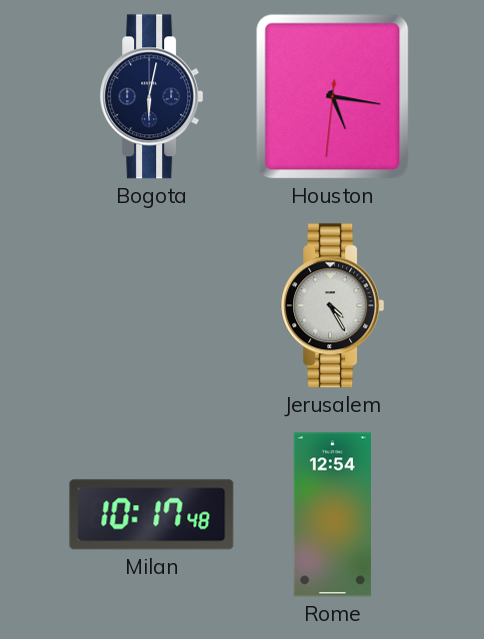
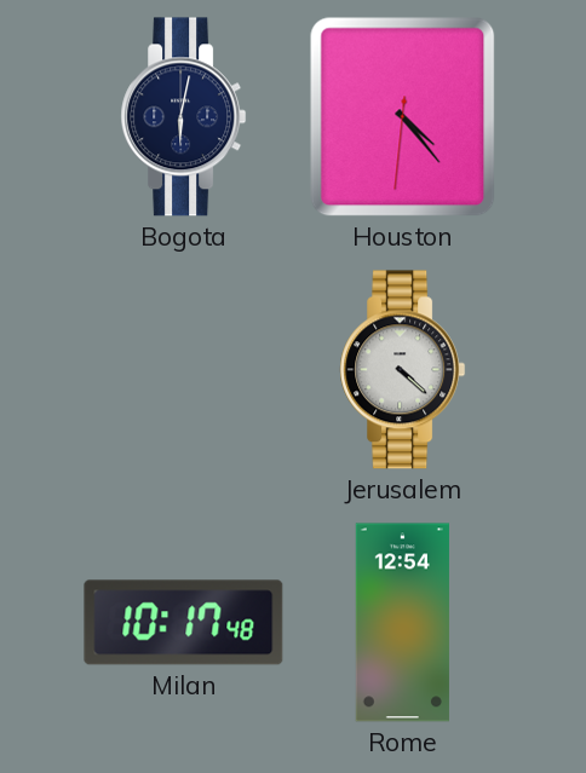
Houston: 5:16 -> 4:23 (403, 117)
Jerusalem: 4:25 -> 4:22 (403, 370)
